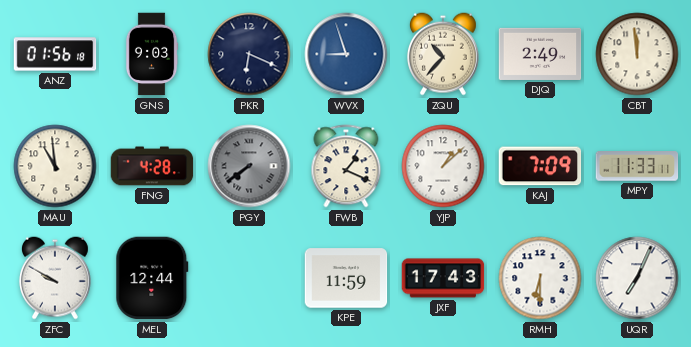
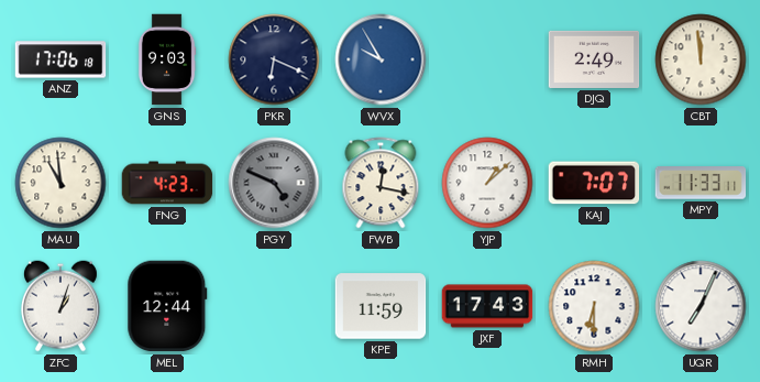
ANZ: 01:56 -> 17:06 (60, 59)
WVX: 8:57 -> 9:55 (381, 59)
ZQU: 10:37 -> none (443, 54)
FNG: 4:28 -> 4:23 (167, 183)
PGY: 7:39 -> 4:49 (274, 183)
FWB: 1:19 -> 12:17 (381, 183)
KAJ: 7:09 -> 7:07 (594, 183)
ZFC: 9:50 -> 1:03 (60, 306)
